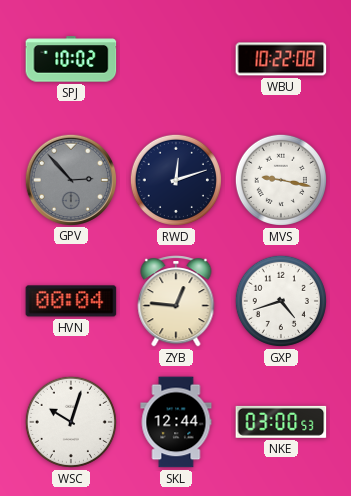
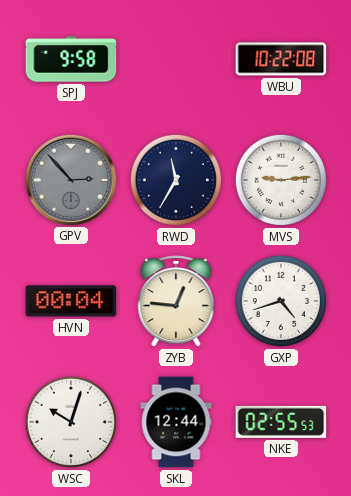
SPJ: 10:02 -> 9:58 (71, 59)
RWD: 12:12 -> 11:35 (176, 180)
MVS: 9:17 -> 9:14 (281, 180)
NKE: 03:00 -> 02:55 (281, 422)
